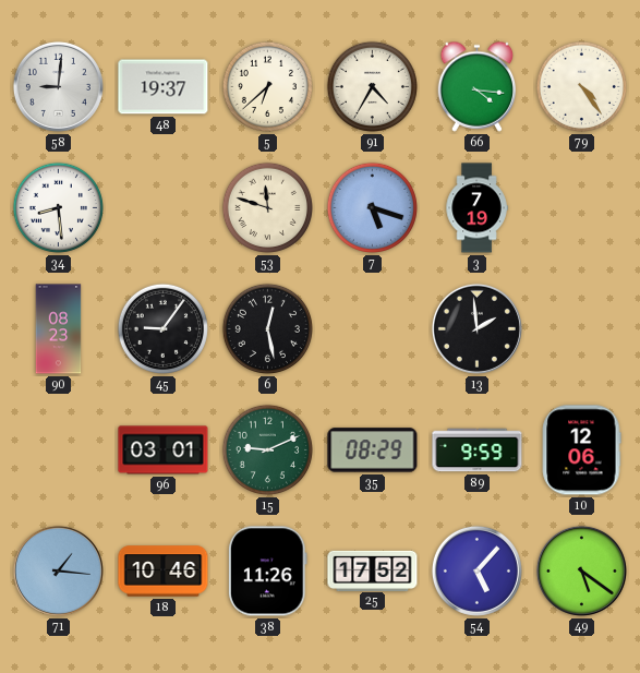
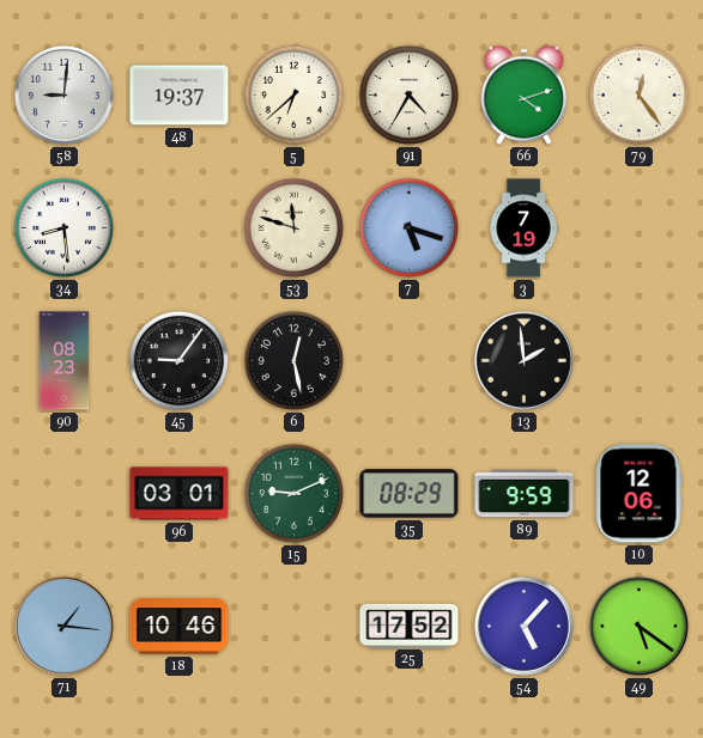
66: 4:16 -> 4:12 (525, 94)
79: 4:24 -> 12:24 (638, 94)
38: 11:26 -> none (268, 572)
